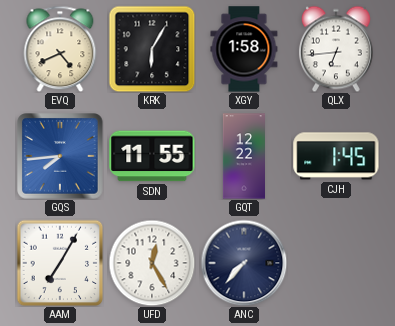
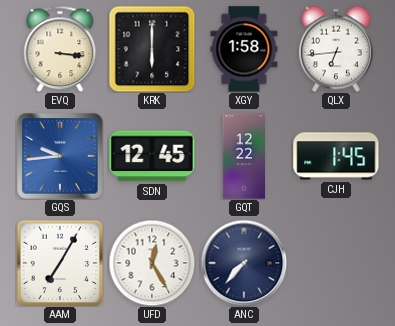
EVQ: 4:41 -> 3:16 (60, 49)
KRK: 6:05 -> 6:00 (152, 49)
GQS: 7:44 -> 9:44 (60, 156)
SDN: 11:55 -> 12:45 (152, 156)
